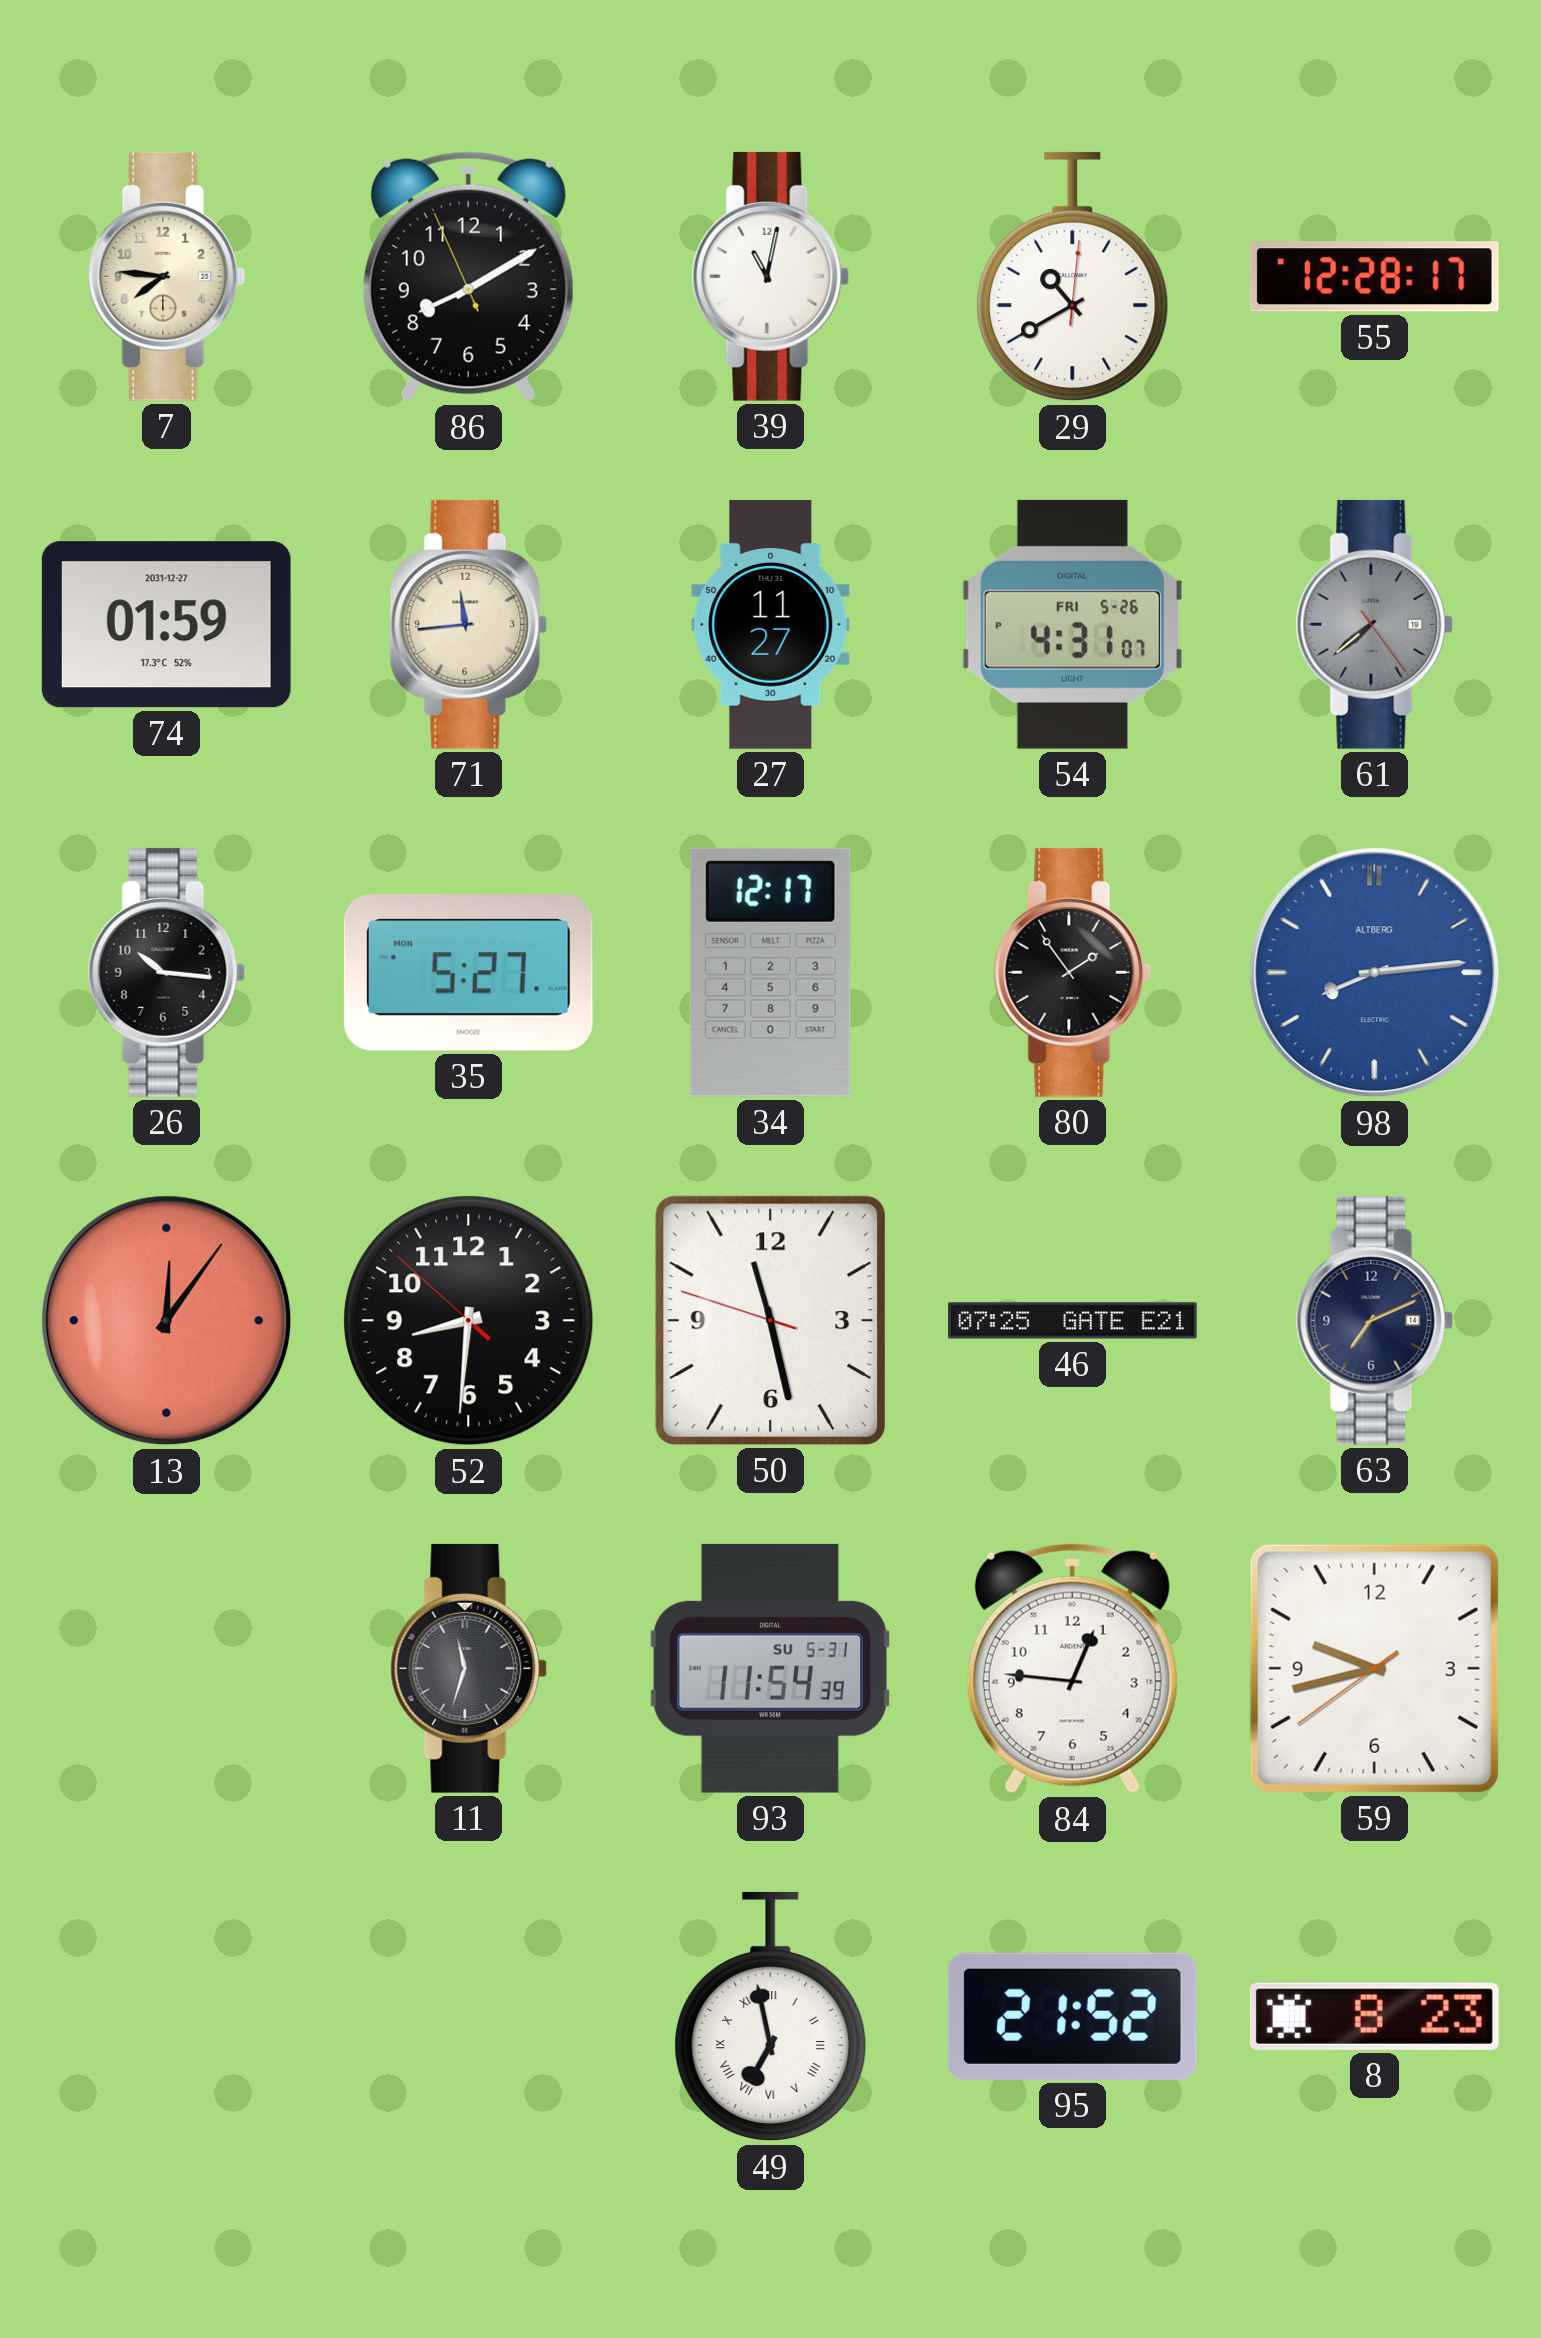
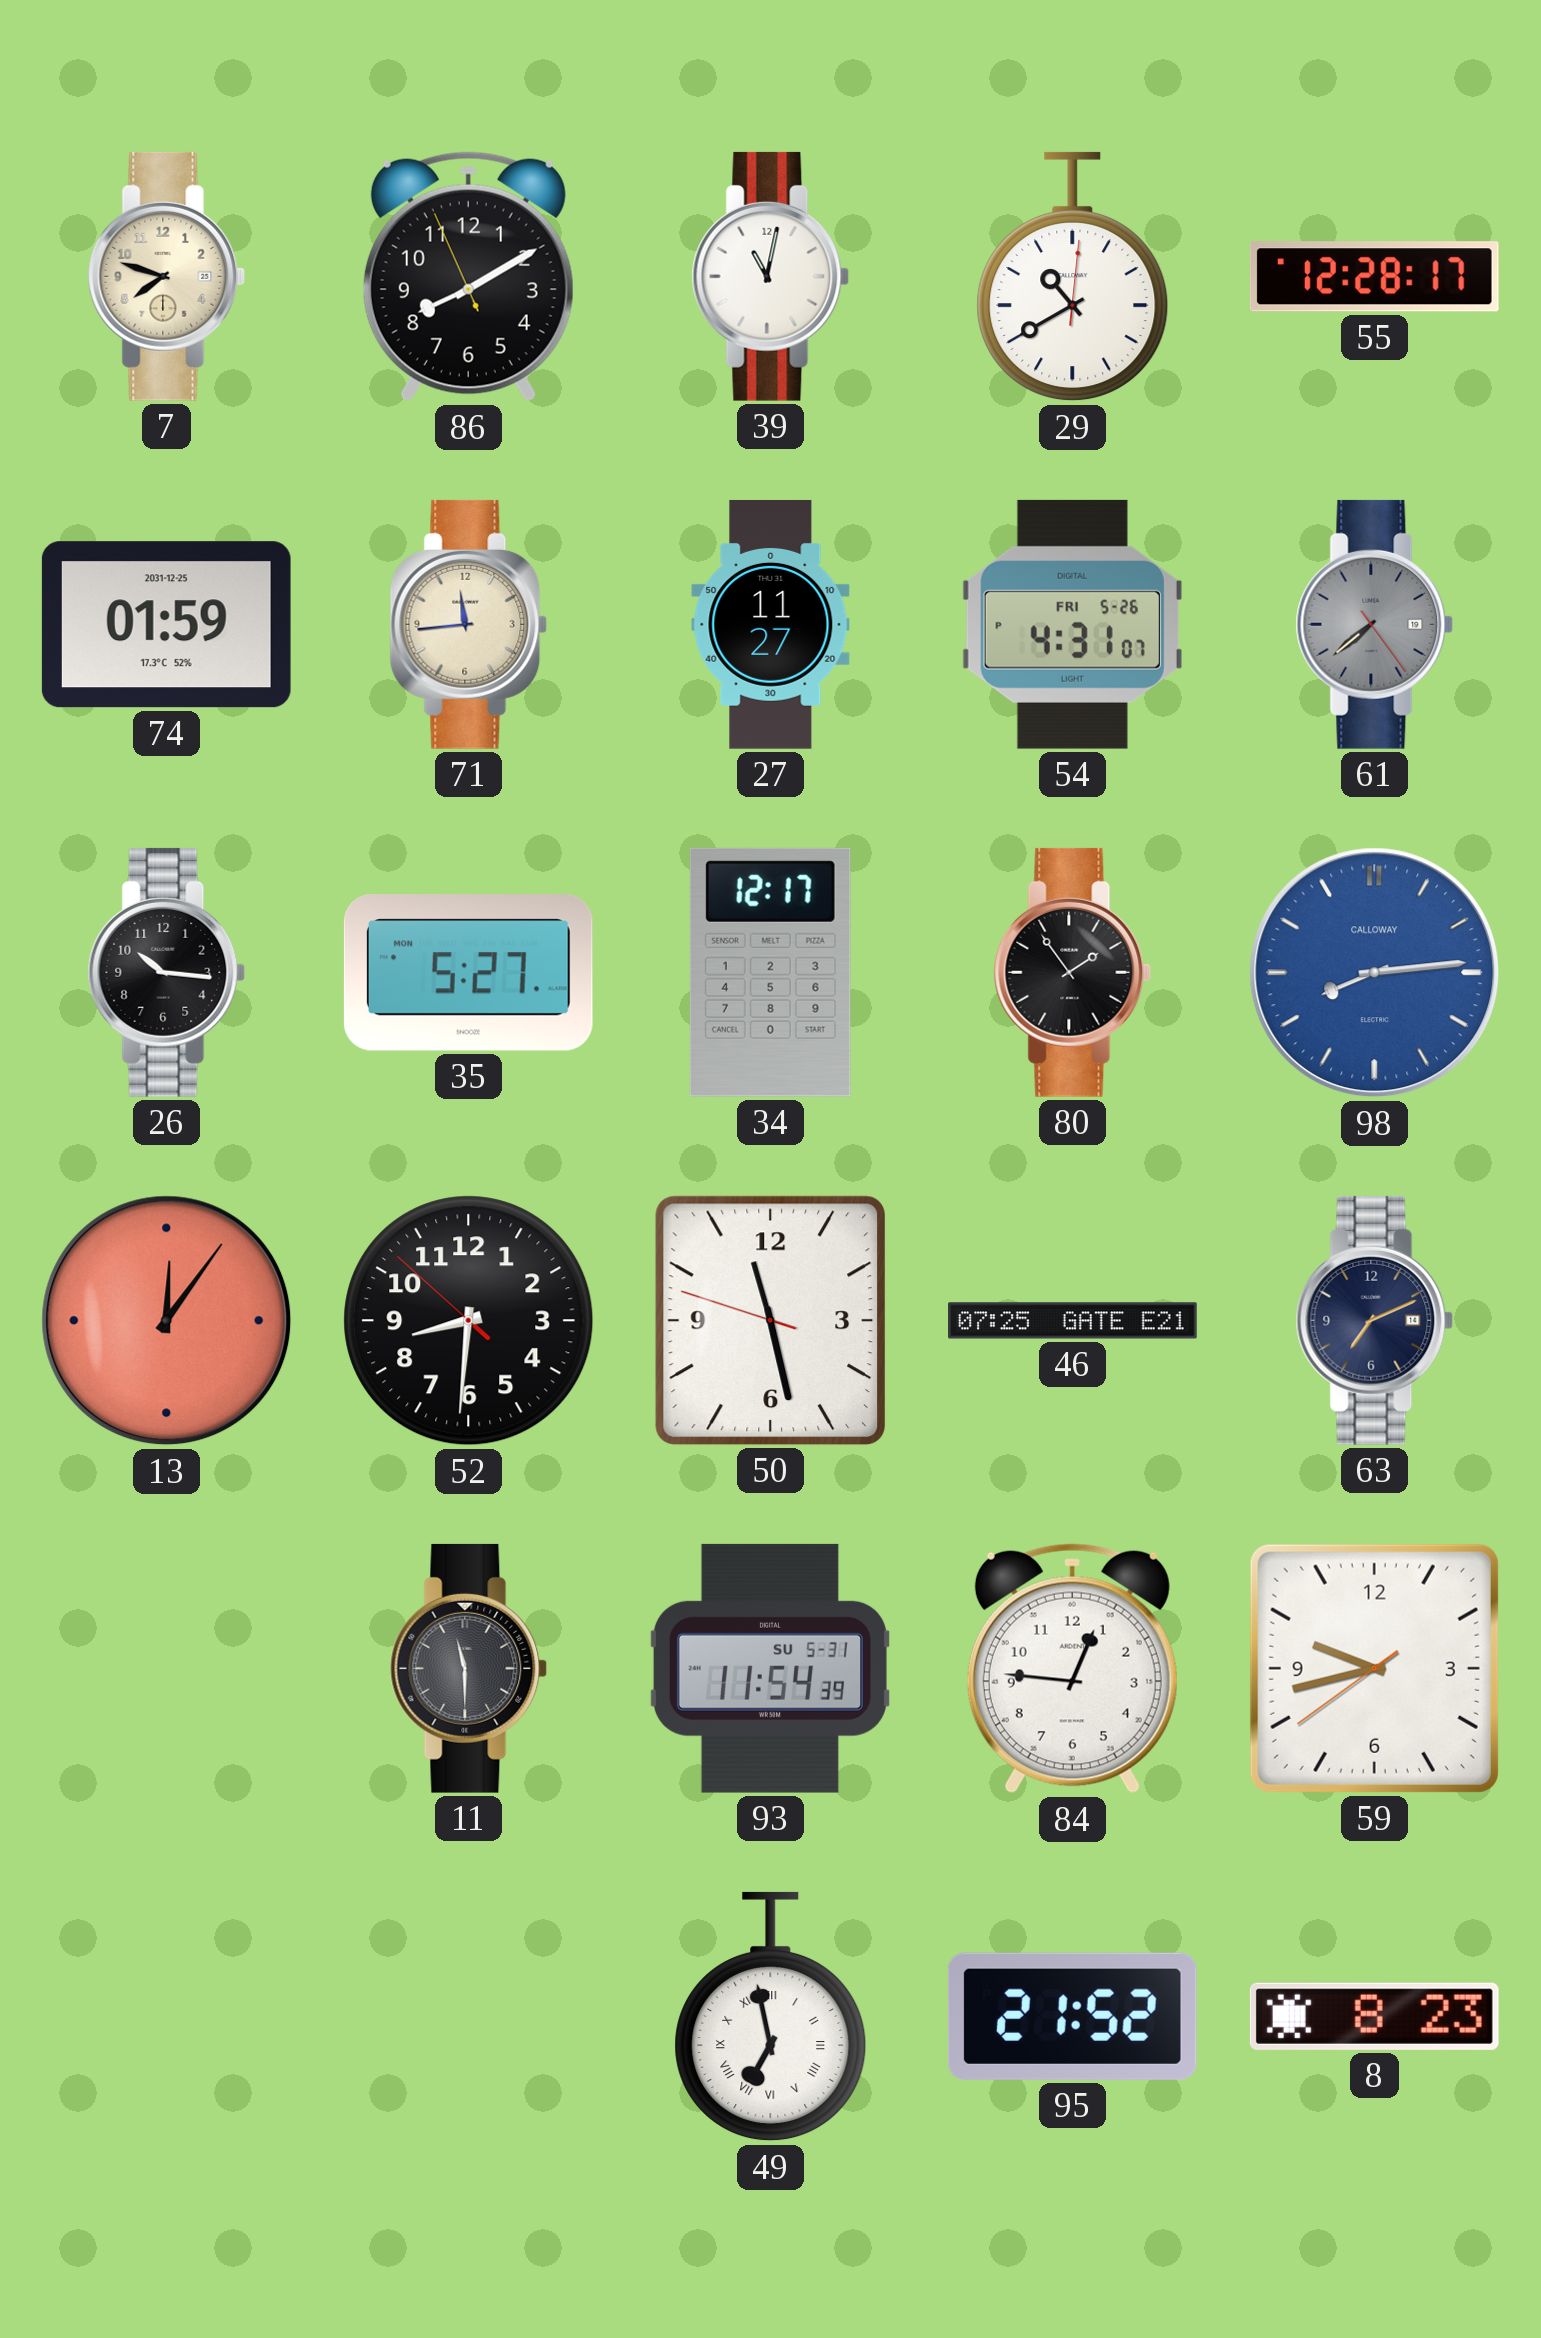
7: 7:46 -> 7:48 (167, 276)
74 date: 2031-12-27 -> 2031-12-25 (166, 625)
98 brand: ALTBERG -> CALLOWAY (1375, 973)
11: 11:33 -> 11:30 (469, 1668)
